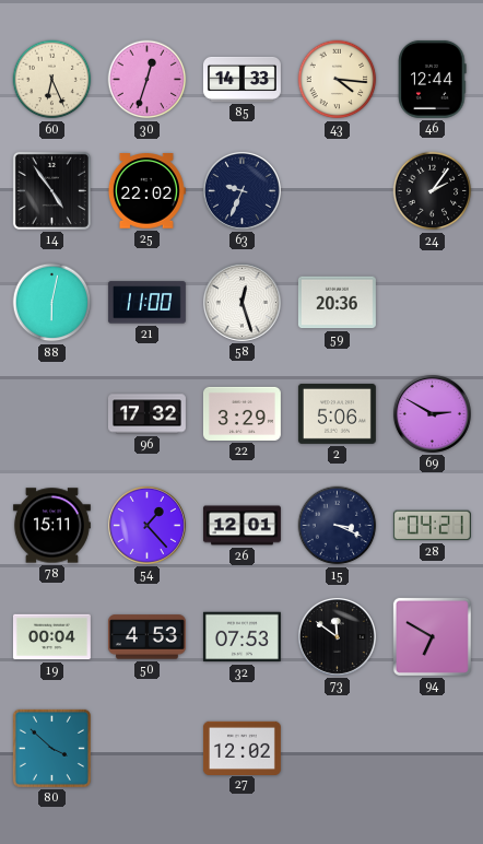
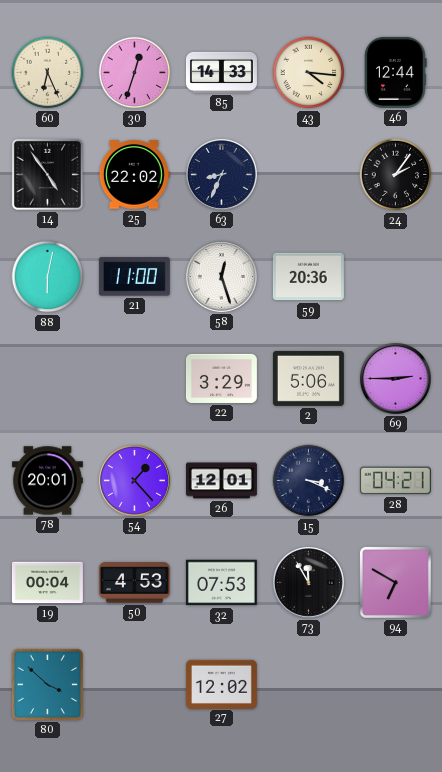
63: 9:34 -> 8:34 (221, 174)
96: 17:32 -> none (146, 414)
69: 2:50 -> 2:45 (395, 378)
78: 15:11 -> 20:01 (47, 481)
73: 11:51 -> 11:55 (308, 582)
